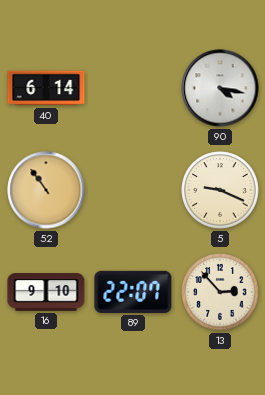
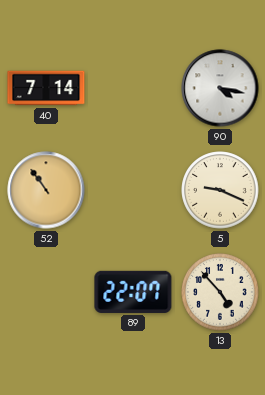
40: 6:14 -> 7:14 (46, 88)
16: 9:10 -> none (46, 292)
13: 2:53 -> 4:53 (220, 292)
